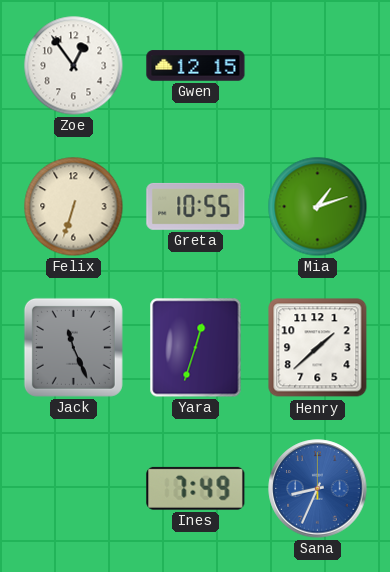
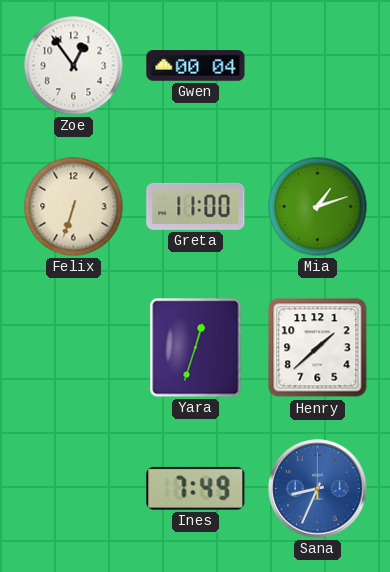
Gwen: 12:15 -> 00:04 (196, 66)
Greta: 10:55 -> 11:00 (196, 206)
Jack: 11:26 -> none (73, 347)
